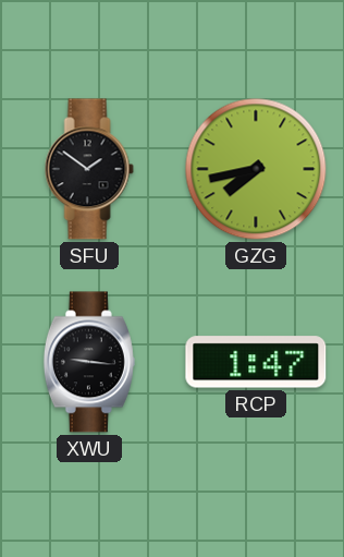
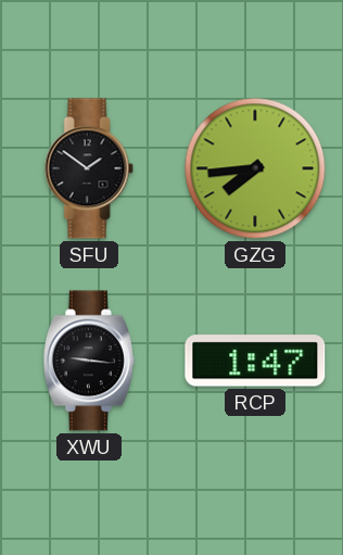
GZG: 7:43 -> 7:44 (255, 168)
